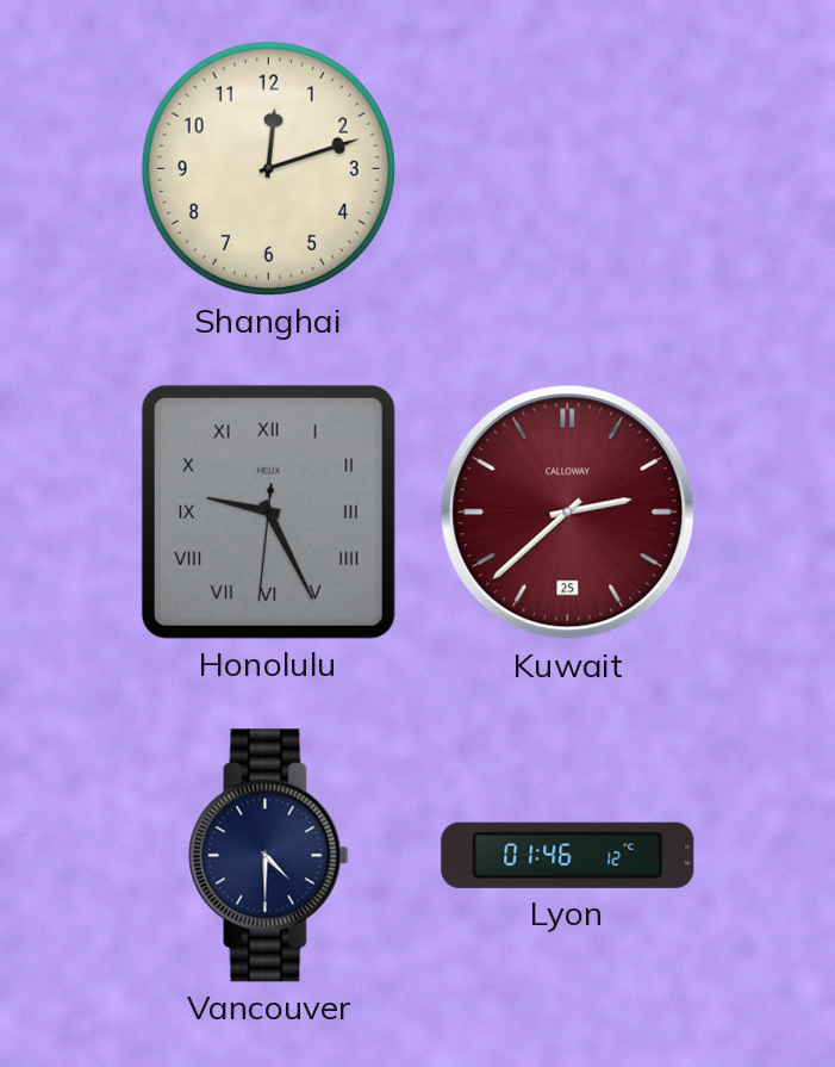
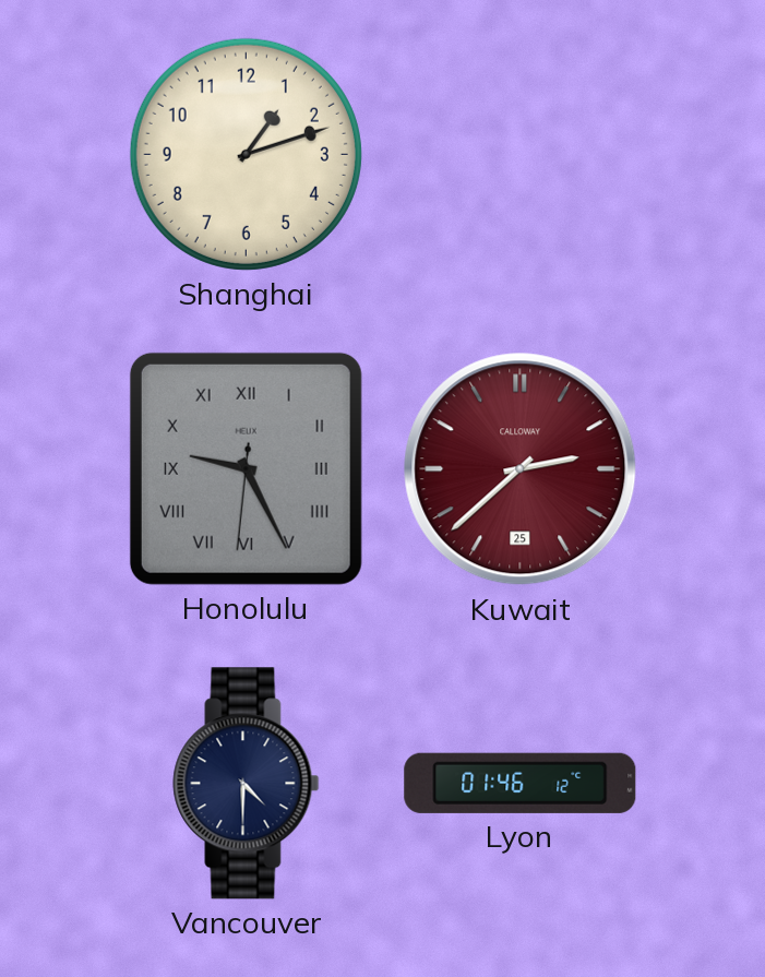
Shanghai: 12:12 -> 1:12 (246, 154)
